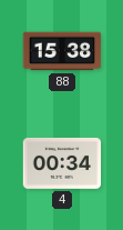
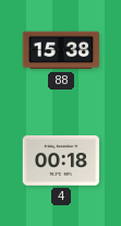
4: 00:34 -> 00:18 (61, 160)
